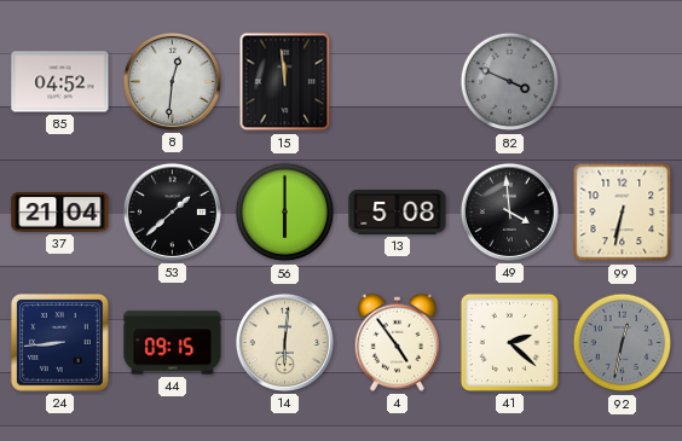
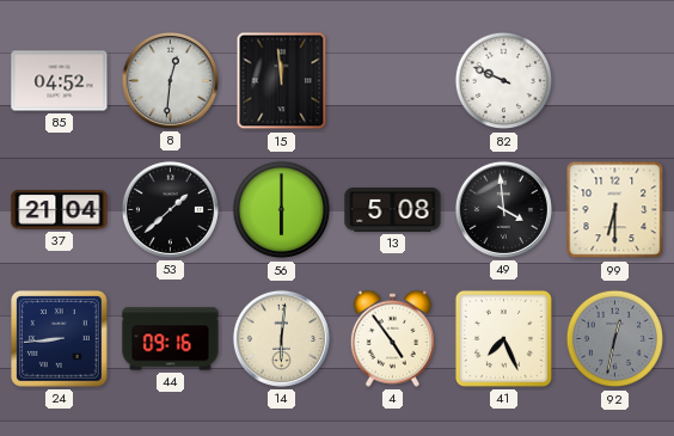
82: 3:49 -> 9:49 (504, 81)
82 dial: grey -> white (504, 81)
99: 6:32 -> 6:30 (615, 210)
44: 09:15 -> 09:16 (171, 339)
41: 2:22 -> 7:26 (503, 338)
